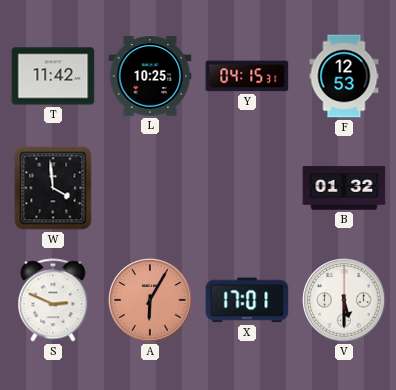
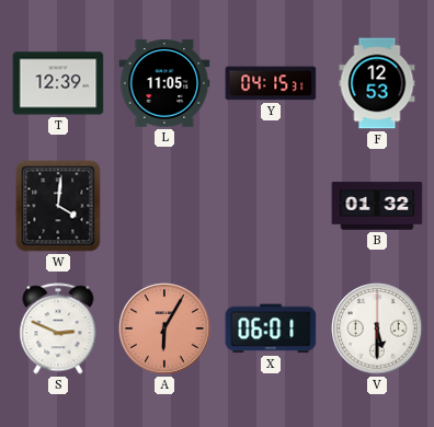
T: 11:42 -> 12:39 (58, 83)
L: 10:25 -> 11:05 (164, 83)
W: 3:59 -> 4:01 (58, 206)
X: 17:01 -> 06:01 (271, 328)
